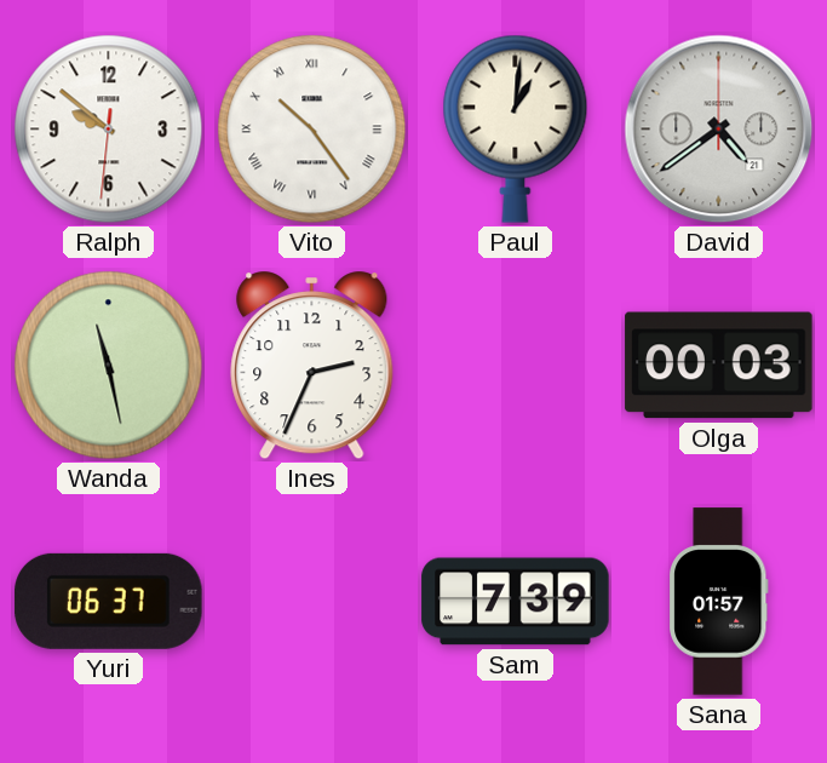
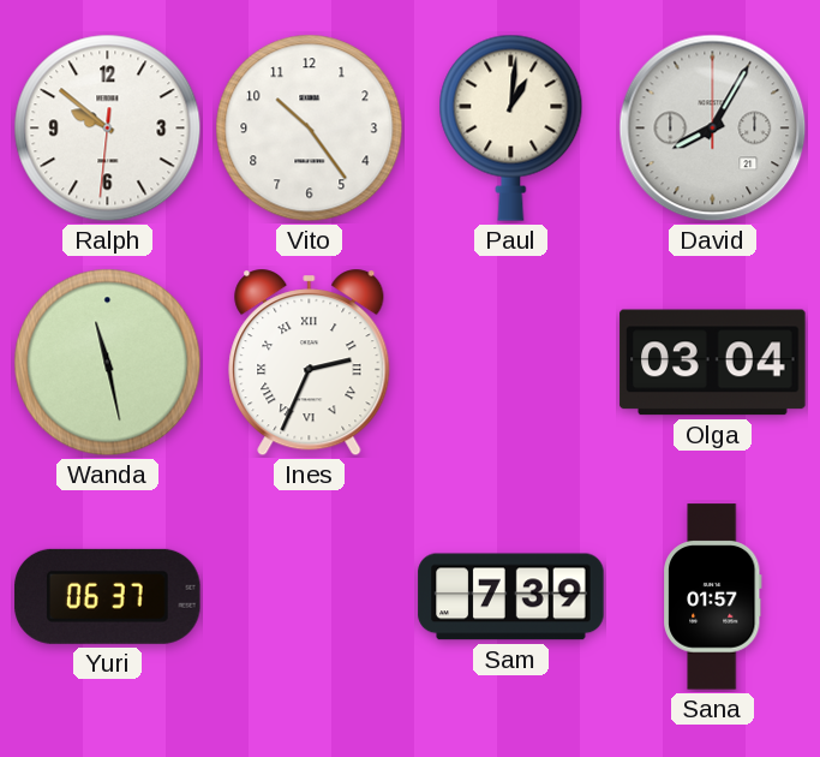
Vito numerals: Roman -> Arabic (310, 129)
David: 4:39 -> 8:05 (713, 129)
Ines numerals: Arabic -> Roman (310, 363)
Olga: 00:03 -> 03:04 (713, 363)
